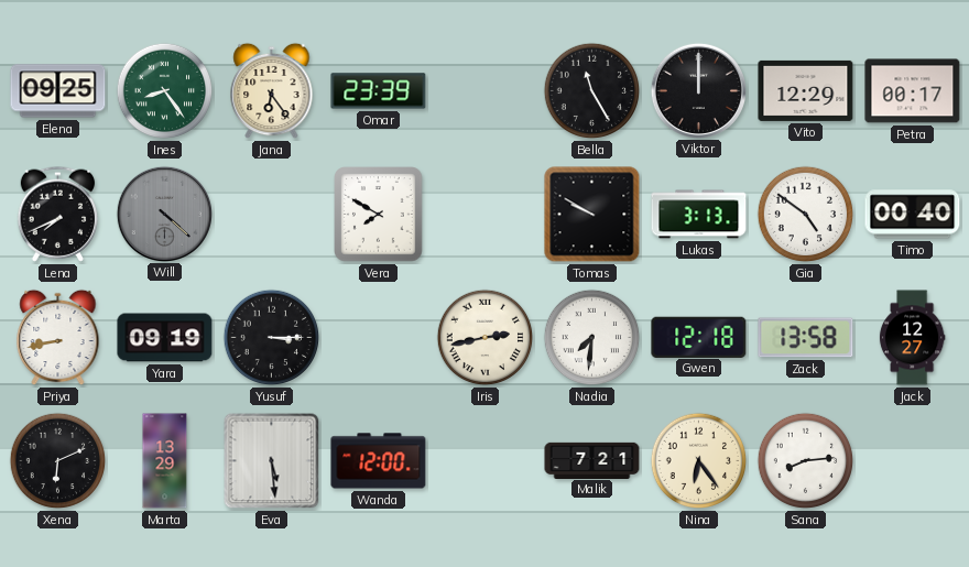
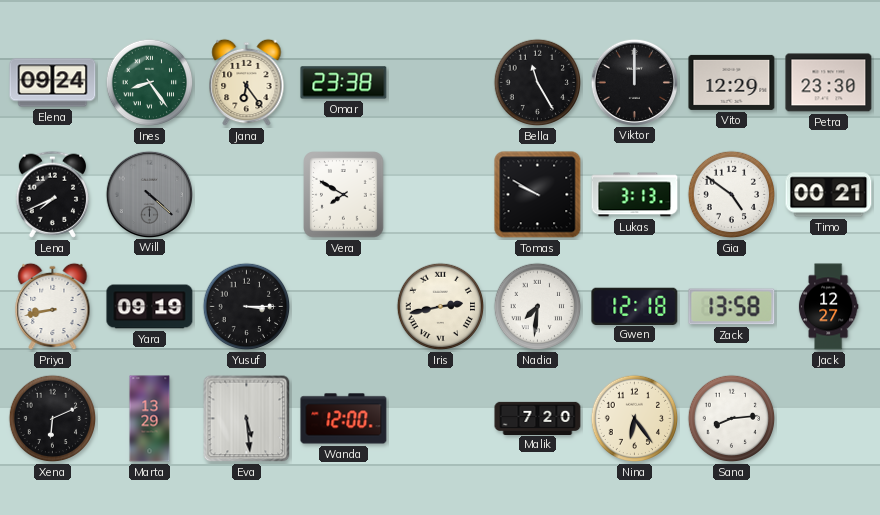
Elena: 09:25 -> 09:24 (53, 83)
Omar: 23:39 -> 23:38 (344, 83)
Petra: 00:17 -> 23:30 (829, 83)
Timo: 00:40 -> 00:21 (829, 195)
Malik: 7:21 -> 7:20 (538, 418)
